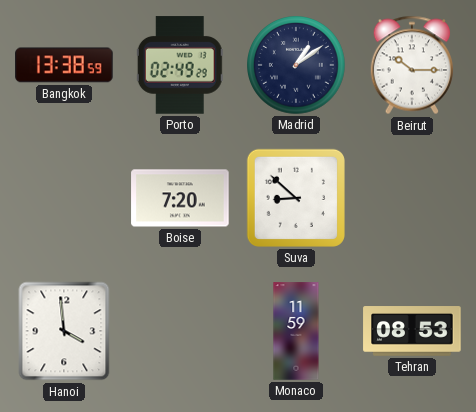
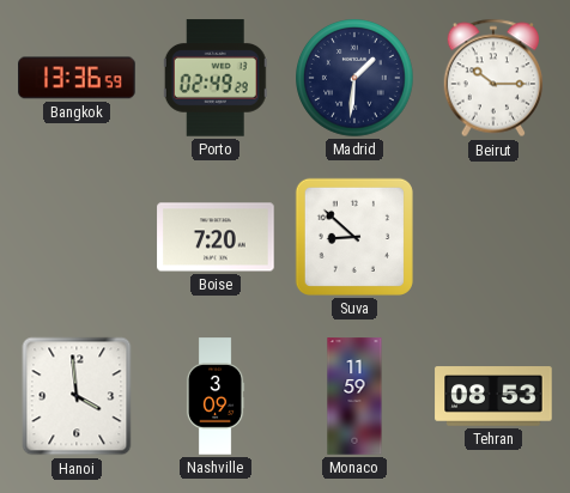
Bangkok: 13:38 -> 13:36 (77, 78)
Madrid: 1:09 -> 1:31 (354, 78)
Nashville: none -> 3:09 (216, 396)
